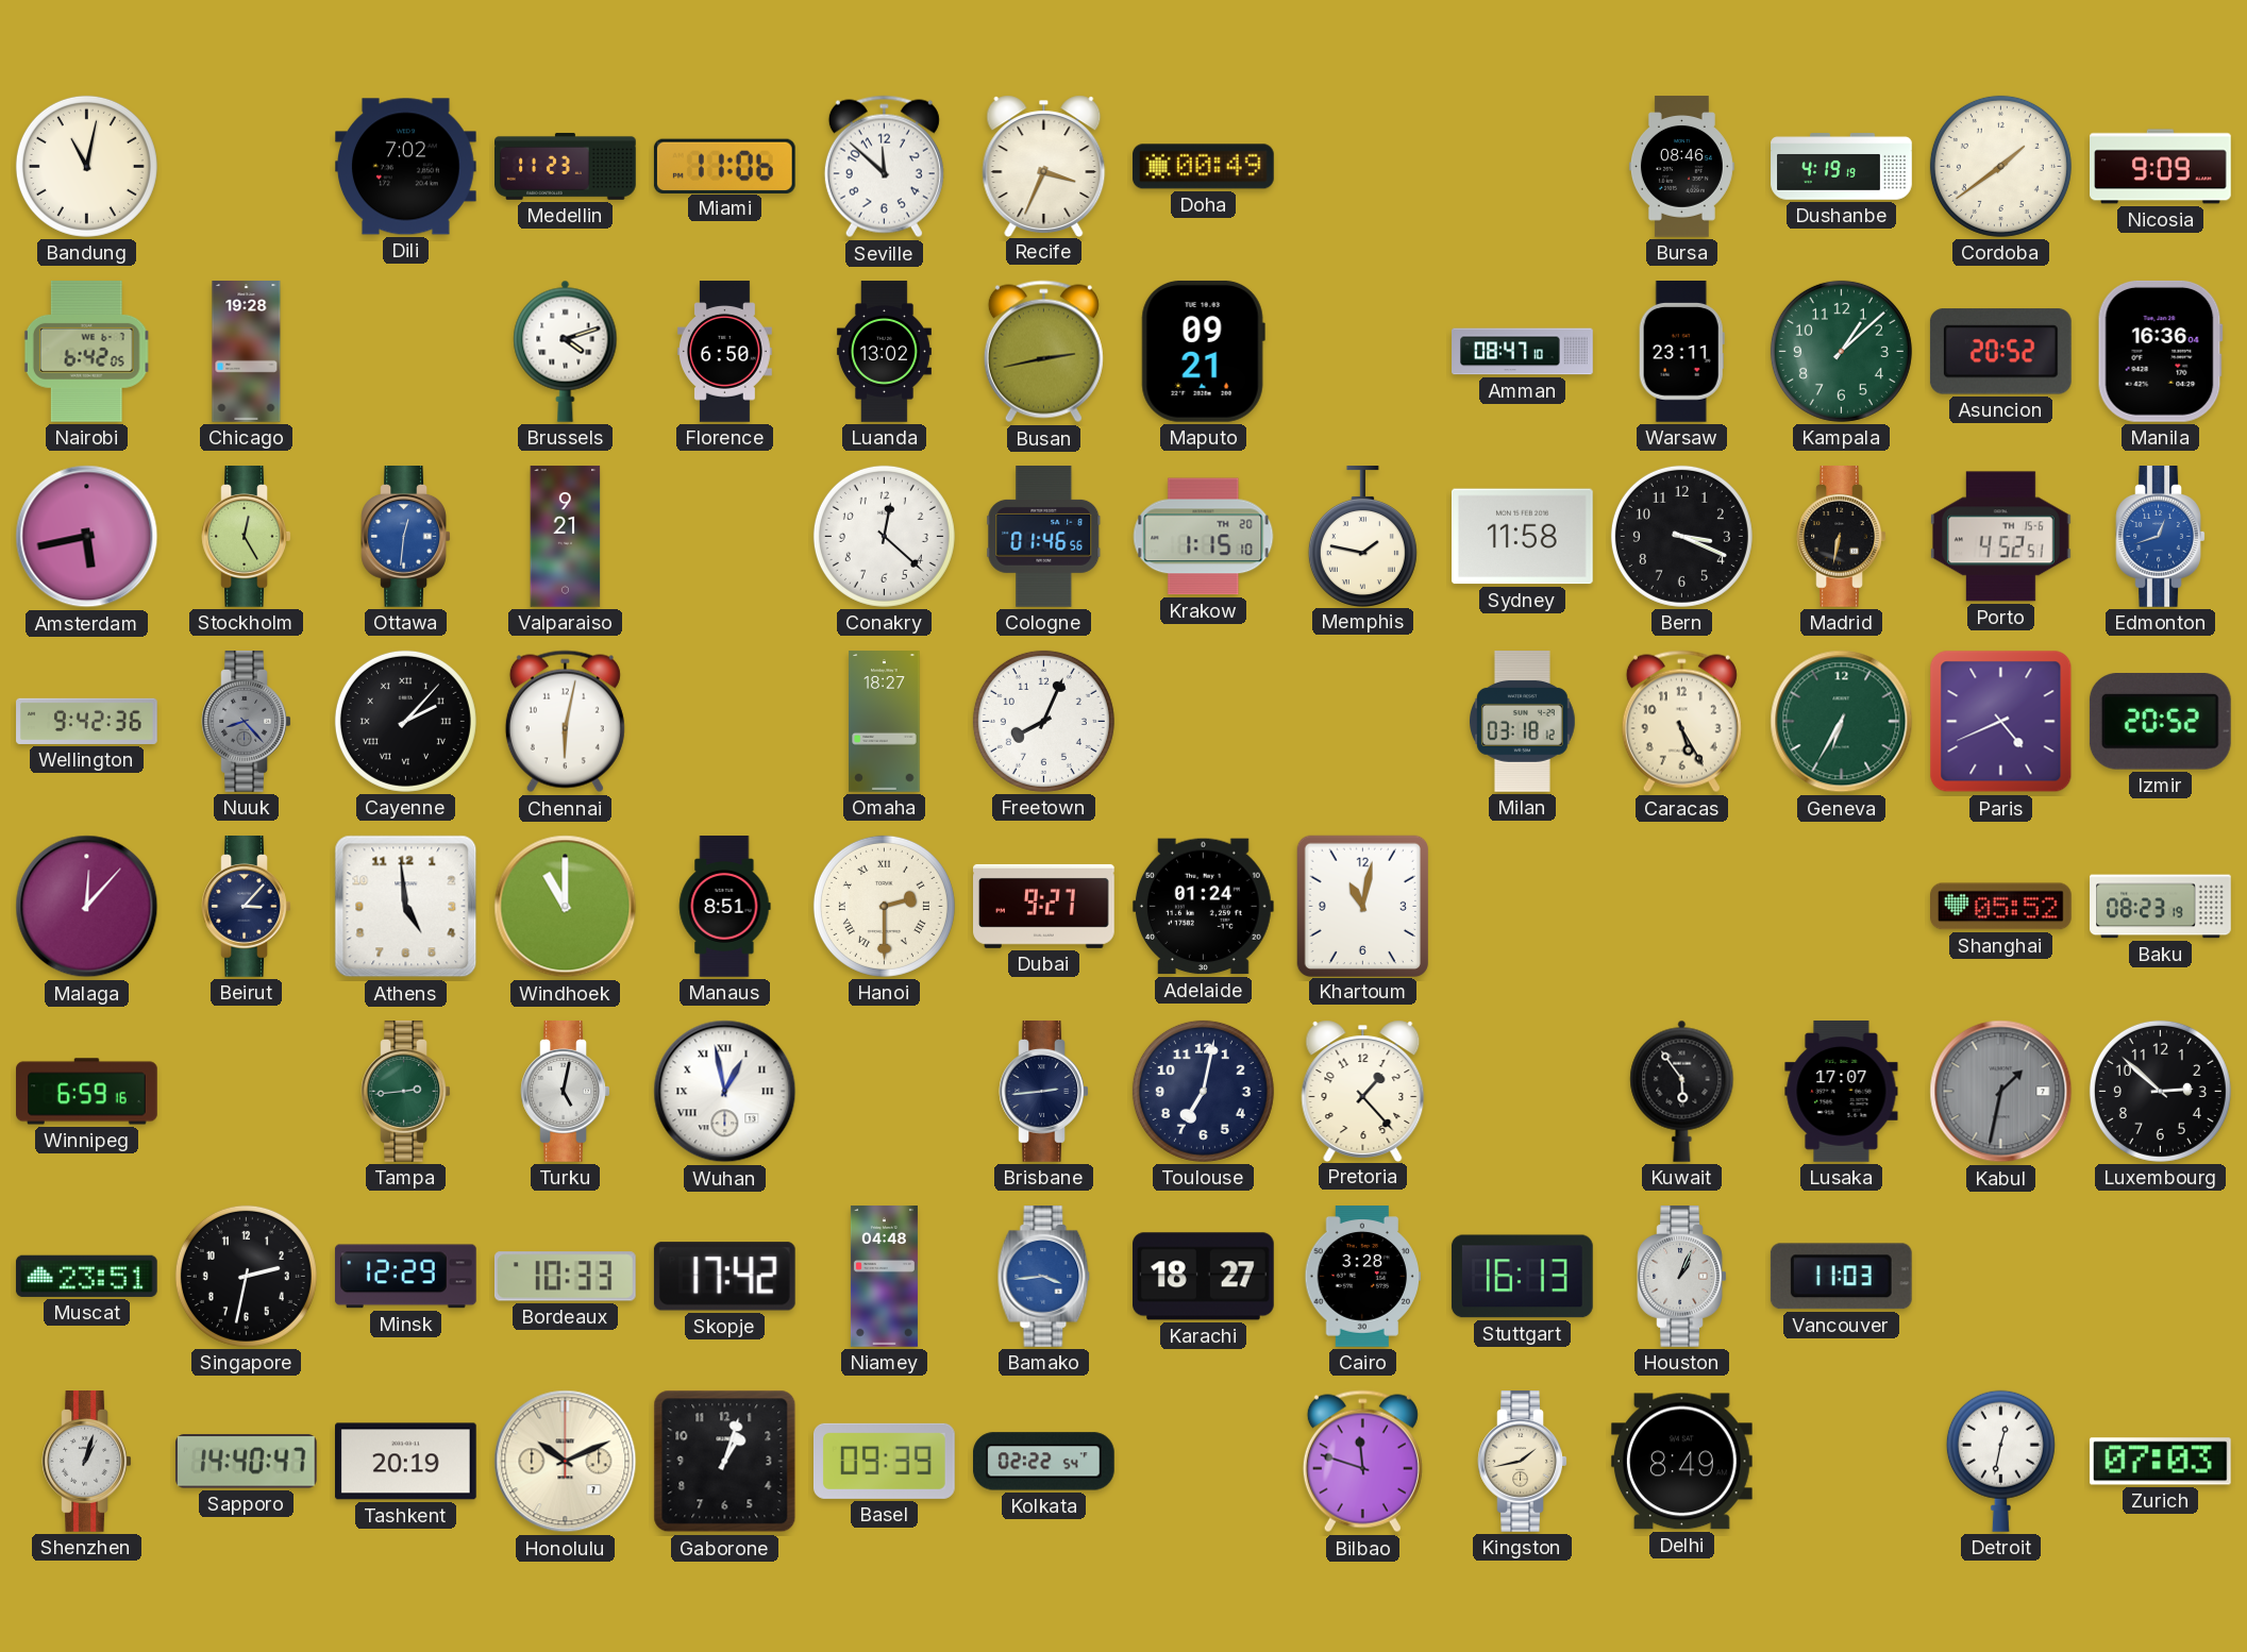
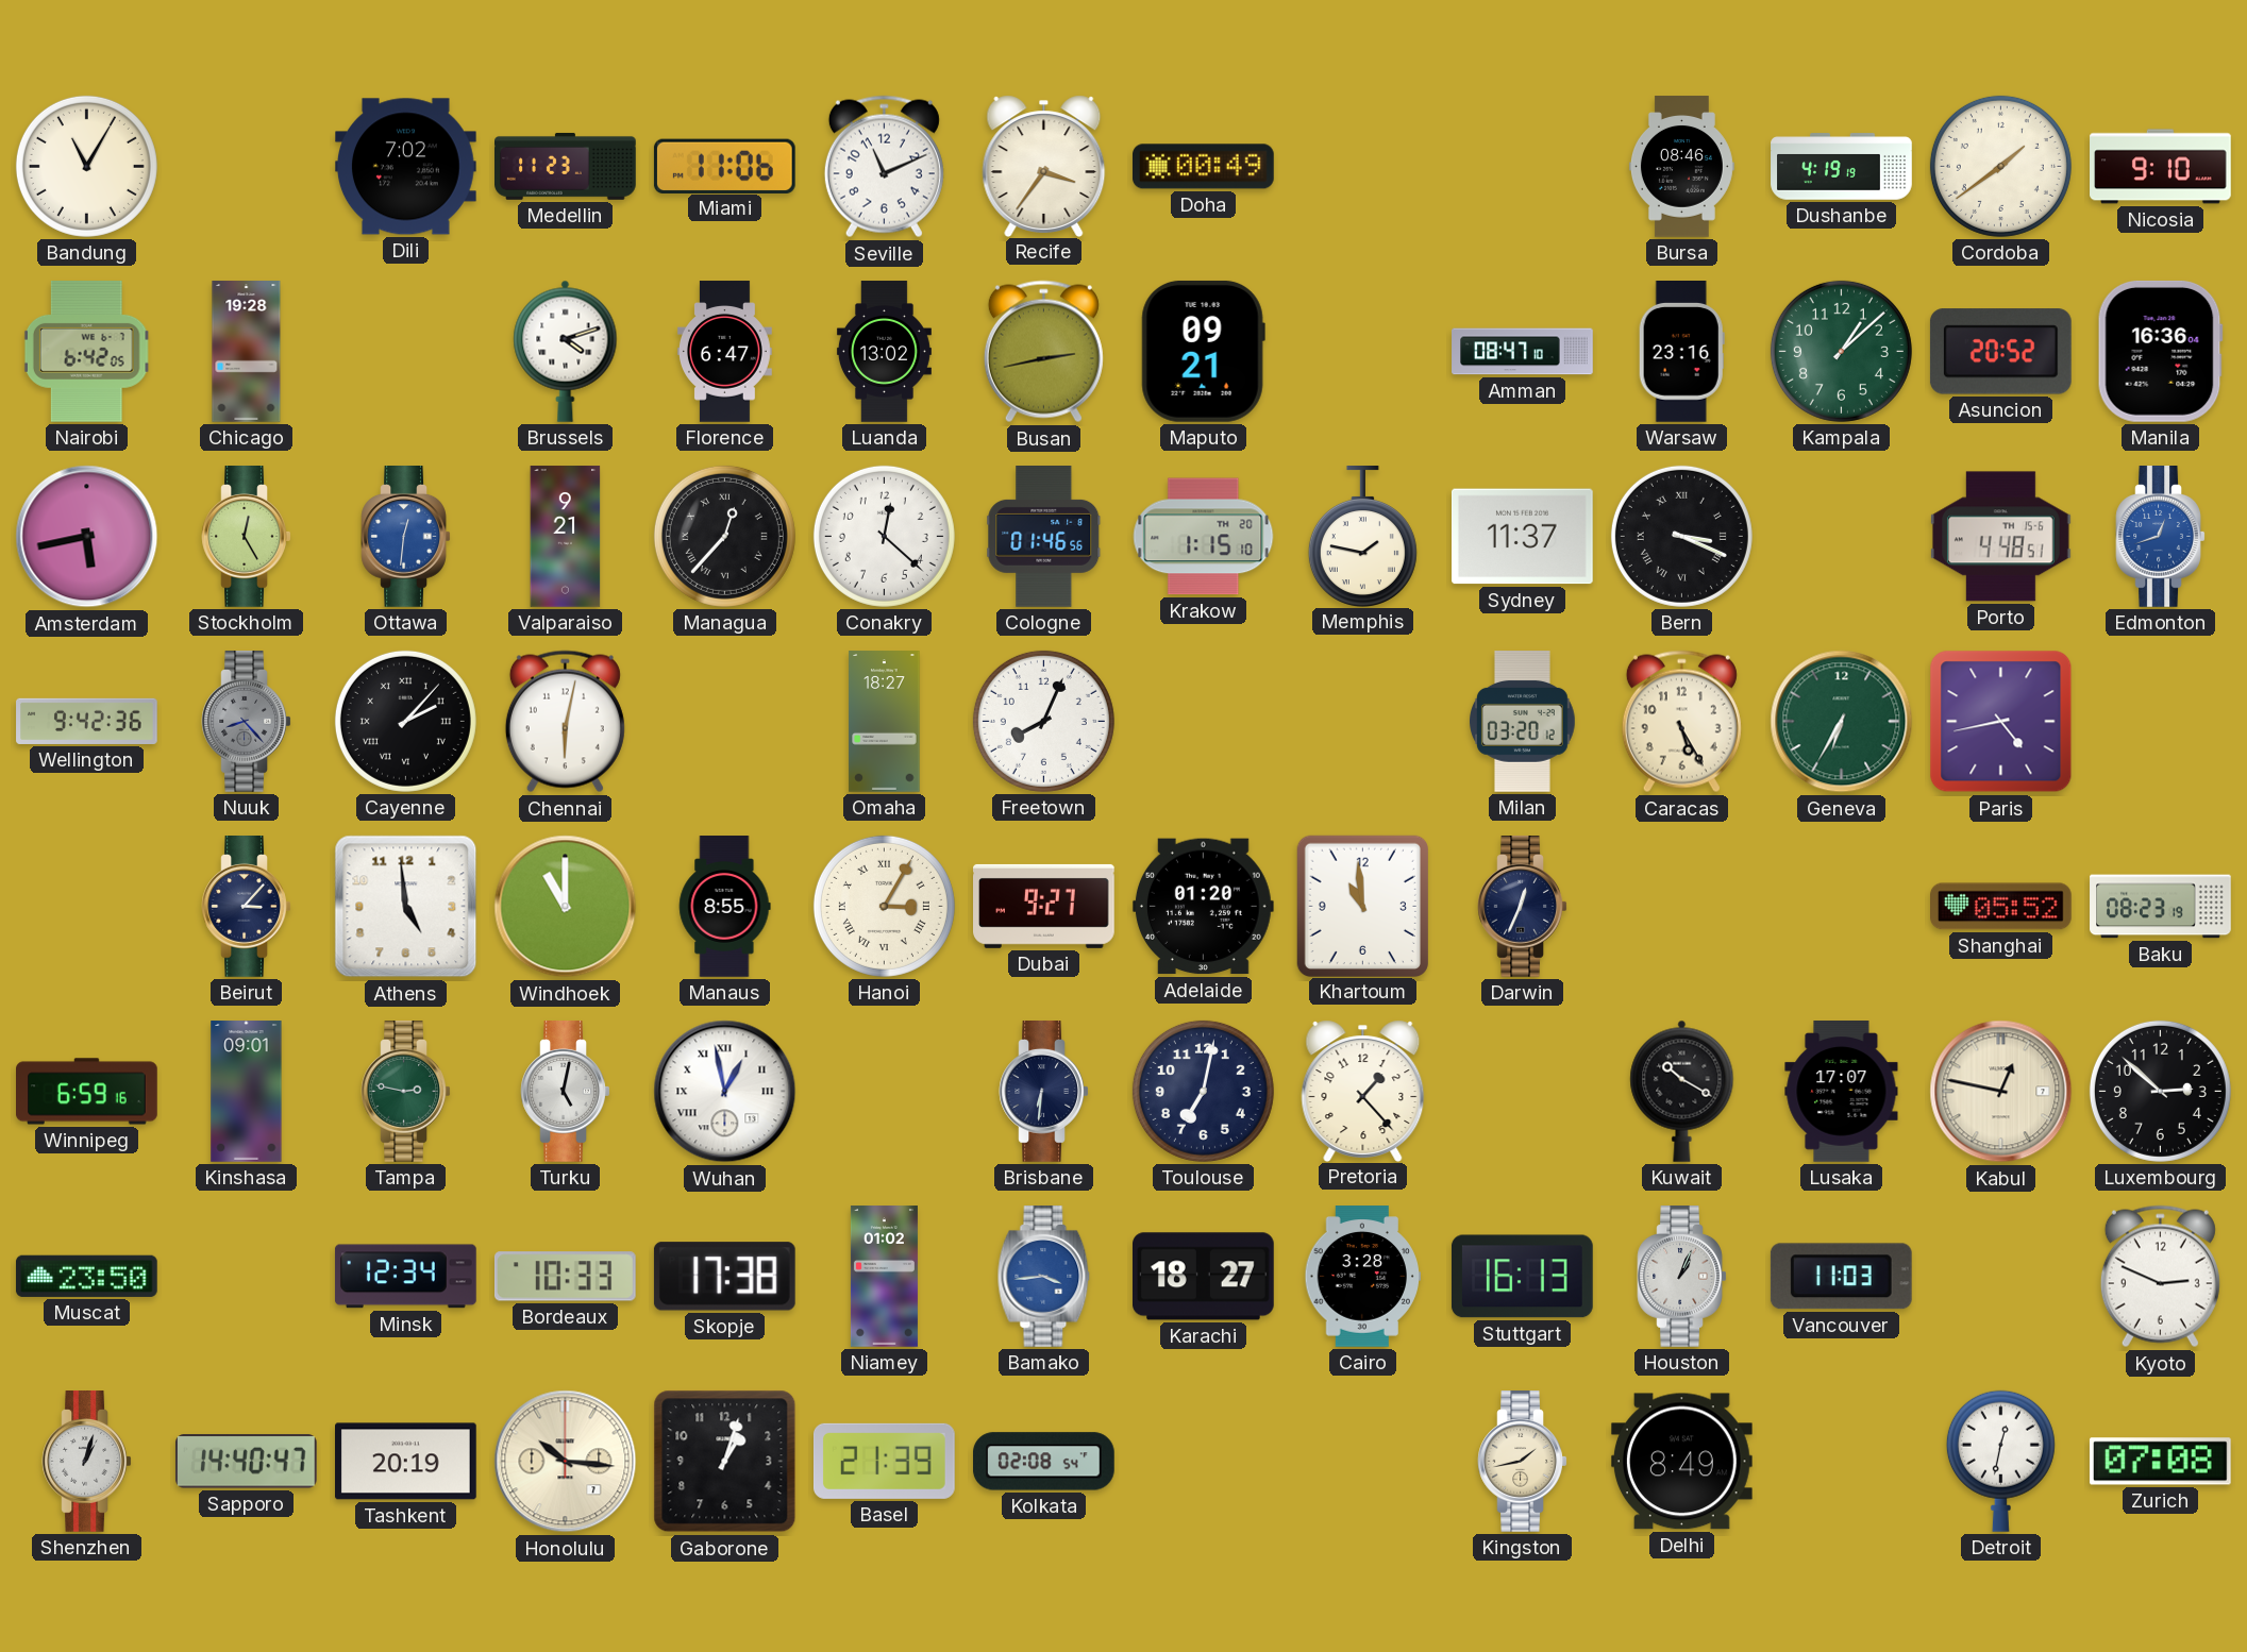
Bandung: 11:02 -> 11:05 (86, 166)
Seville: 11:52 -> 11:11 (884, 167)
Recife: 3:34 -> 3:36 (1044, 166)
Nicosia: 9:09 -> 9:10 (2161, 167)
Florence: 6:50 -> 6:47 (724, 352)
Warsaw: 23:11 -> 23:16 (1681, 352)
Managua: none -> 12:37 (724, 536)
Sydney: 11:58 -> 11:37 (1523, 537)
Bern numerals: Arabic -> Roman (1681, 536)
Madrid: 6:32 -> none (1842, 537)
Porto: 4:52 -> 4:48 (2000, 537)
Milan: 03:18 -> 03:20 (1523, 722)
Paris: 4:41 -> 4:43 (2001, 722)
Izmir: 20:52 -> none (2160, 722)
Malaga: 12:07 -> none (87, 907)
Manaus: 8:51 -> 8:55 (725, 907)
Hanoi: 2:30 -> 3:05 (884, 906)
Adelaide: 01:24 -> 01:20 (1203, 907)
Khartoum: 11:02 -> 10:59 (1362, 906)
Darwin: none -> 12:34 (1523, 907)
Kinshasa: none -> 09:01 (247, 1092)
Tampa: 2:44 -> 2:47 (406, 1092)
Brisbane: 2:44 -> 6:31 (1044, 1092)
Kuwait: 5:54 -> 10:20 (1682, 1091)
Kabul: 1:32 -> 12:47 (2001, 1092)
Kabul dial: grey -> cream (2001, 1092)
Muscat: 23:51 -> 23:50 (86, 1276)
Singapore: 2:32 -> none (246, 1276)
Minsk: 12:29 -> 12:34 (405, 1277)
Skopje: 17:42 -> 17:38 (724, 1277)
Niamey: 04:48 -> 01:02 (884, 1277)
Kyoto: none -> 2:49 (2160, 1277)
Honolulu: 10:11 -> 10:16 (566, 1462)
Basel: 09:39 -> 21:39 (884, 1461)
Kolkata: 02:22 -> 02:08 (1044, 1462)
Bilbao: 11:48 -> none (1362, 1462)
Zurich: 07:03 -> 07:08 (2160, 1462)
